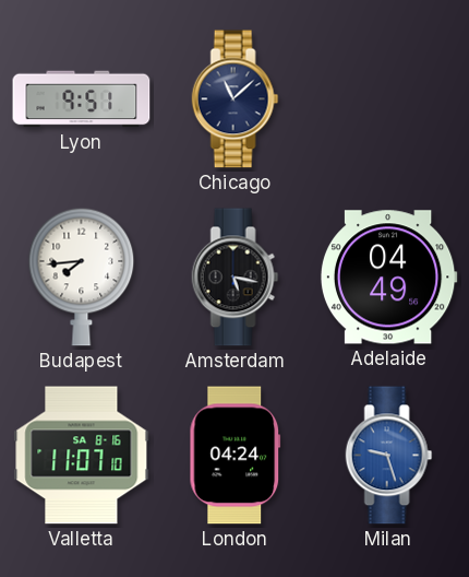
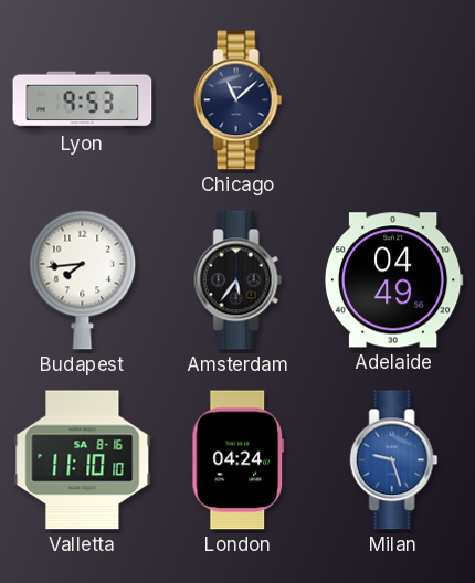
Lyon: 9:51 -> 9:53 (83, 100)
Amsterdam: 5:17 -> 5:36 (239, 280)
Valletta: 11:07 -> 11:10 (83, 460)
